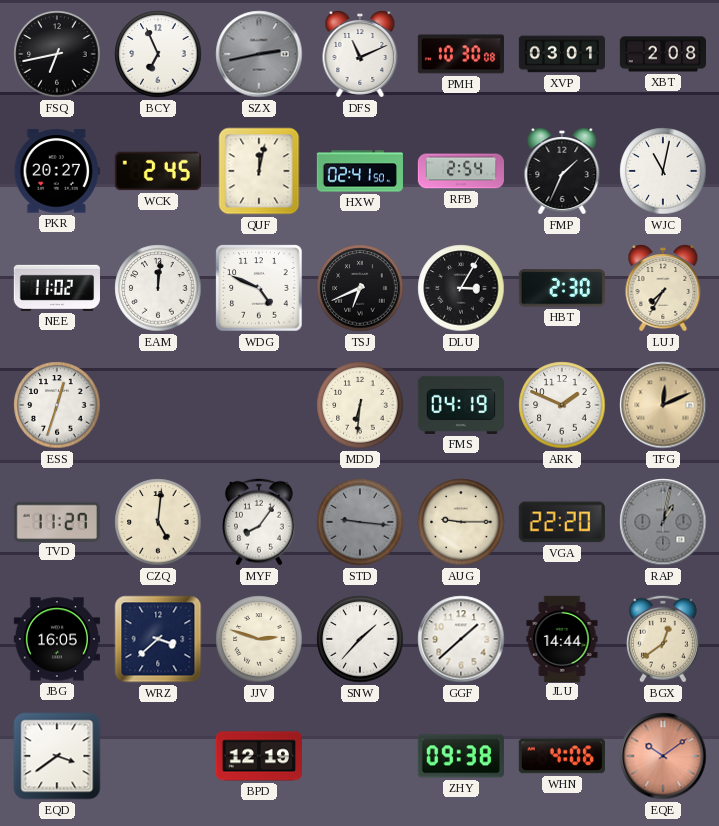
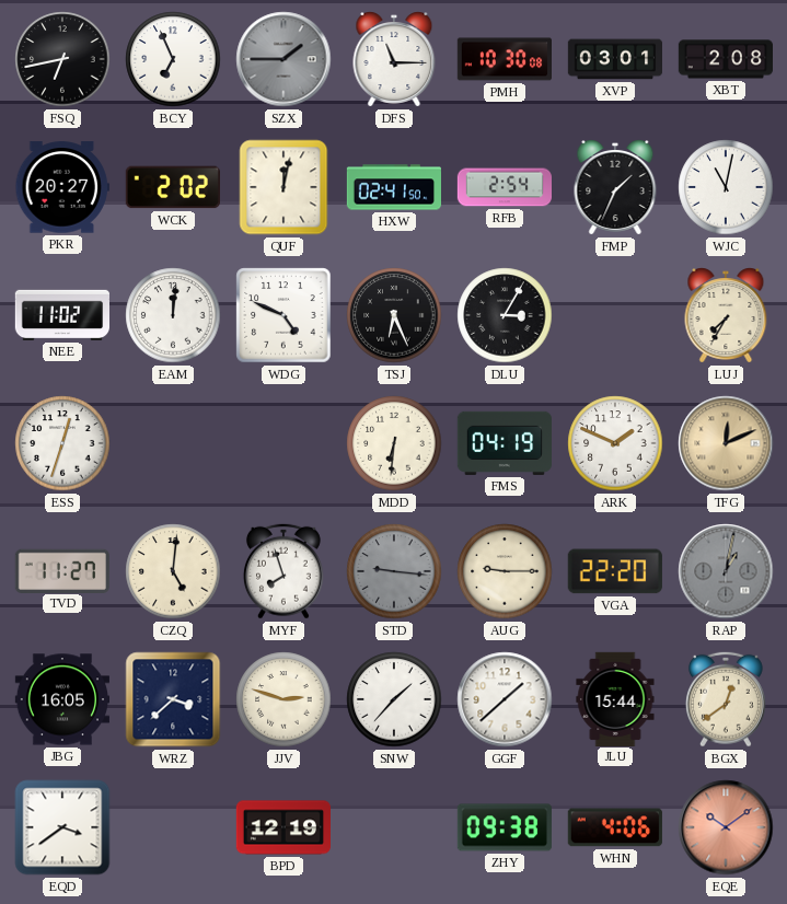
SZX: 2:43 -> 1:45 (283, 59)
DFS: 11:11 -> 11:15 (394, 59)
WCK: 2:45 -> 2:02 (173, 187)
TSJ: 6:41 -> 6:26 (394, 315)
HBT: 2:30 -> none (562, 288)
MYF: 8:06 -> 7:57 (283, 571)
JLU: 14:44 -> 15:44 (615, 698)
